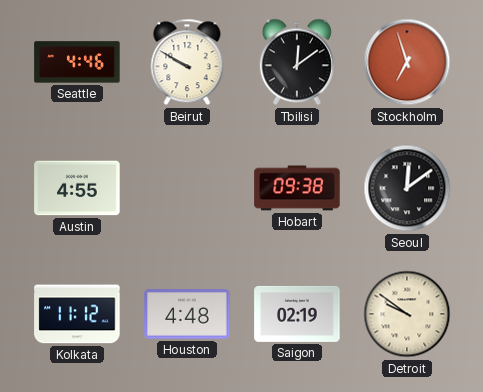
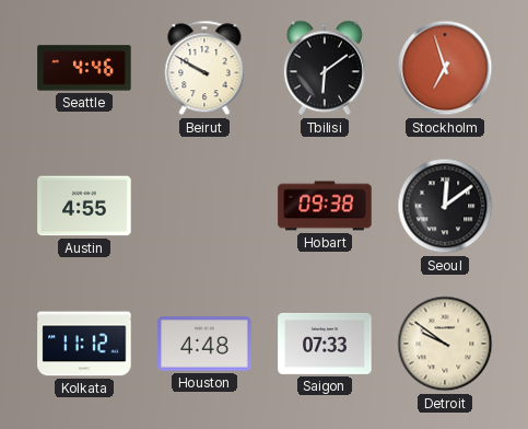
Tbilisi: 12:09 -> 6:09 (325, 68)
Saigon: 02:19 -> 07:33 (325, 344)
